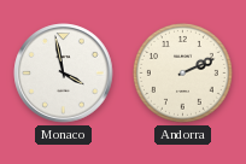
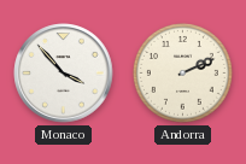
Monaco: 3:58 -> 3:53 (64, 74)
